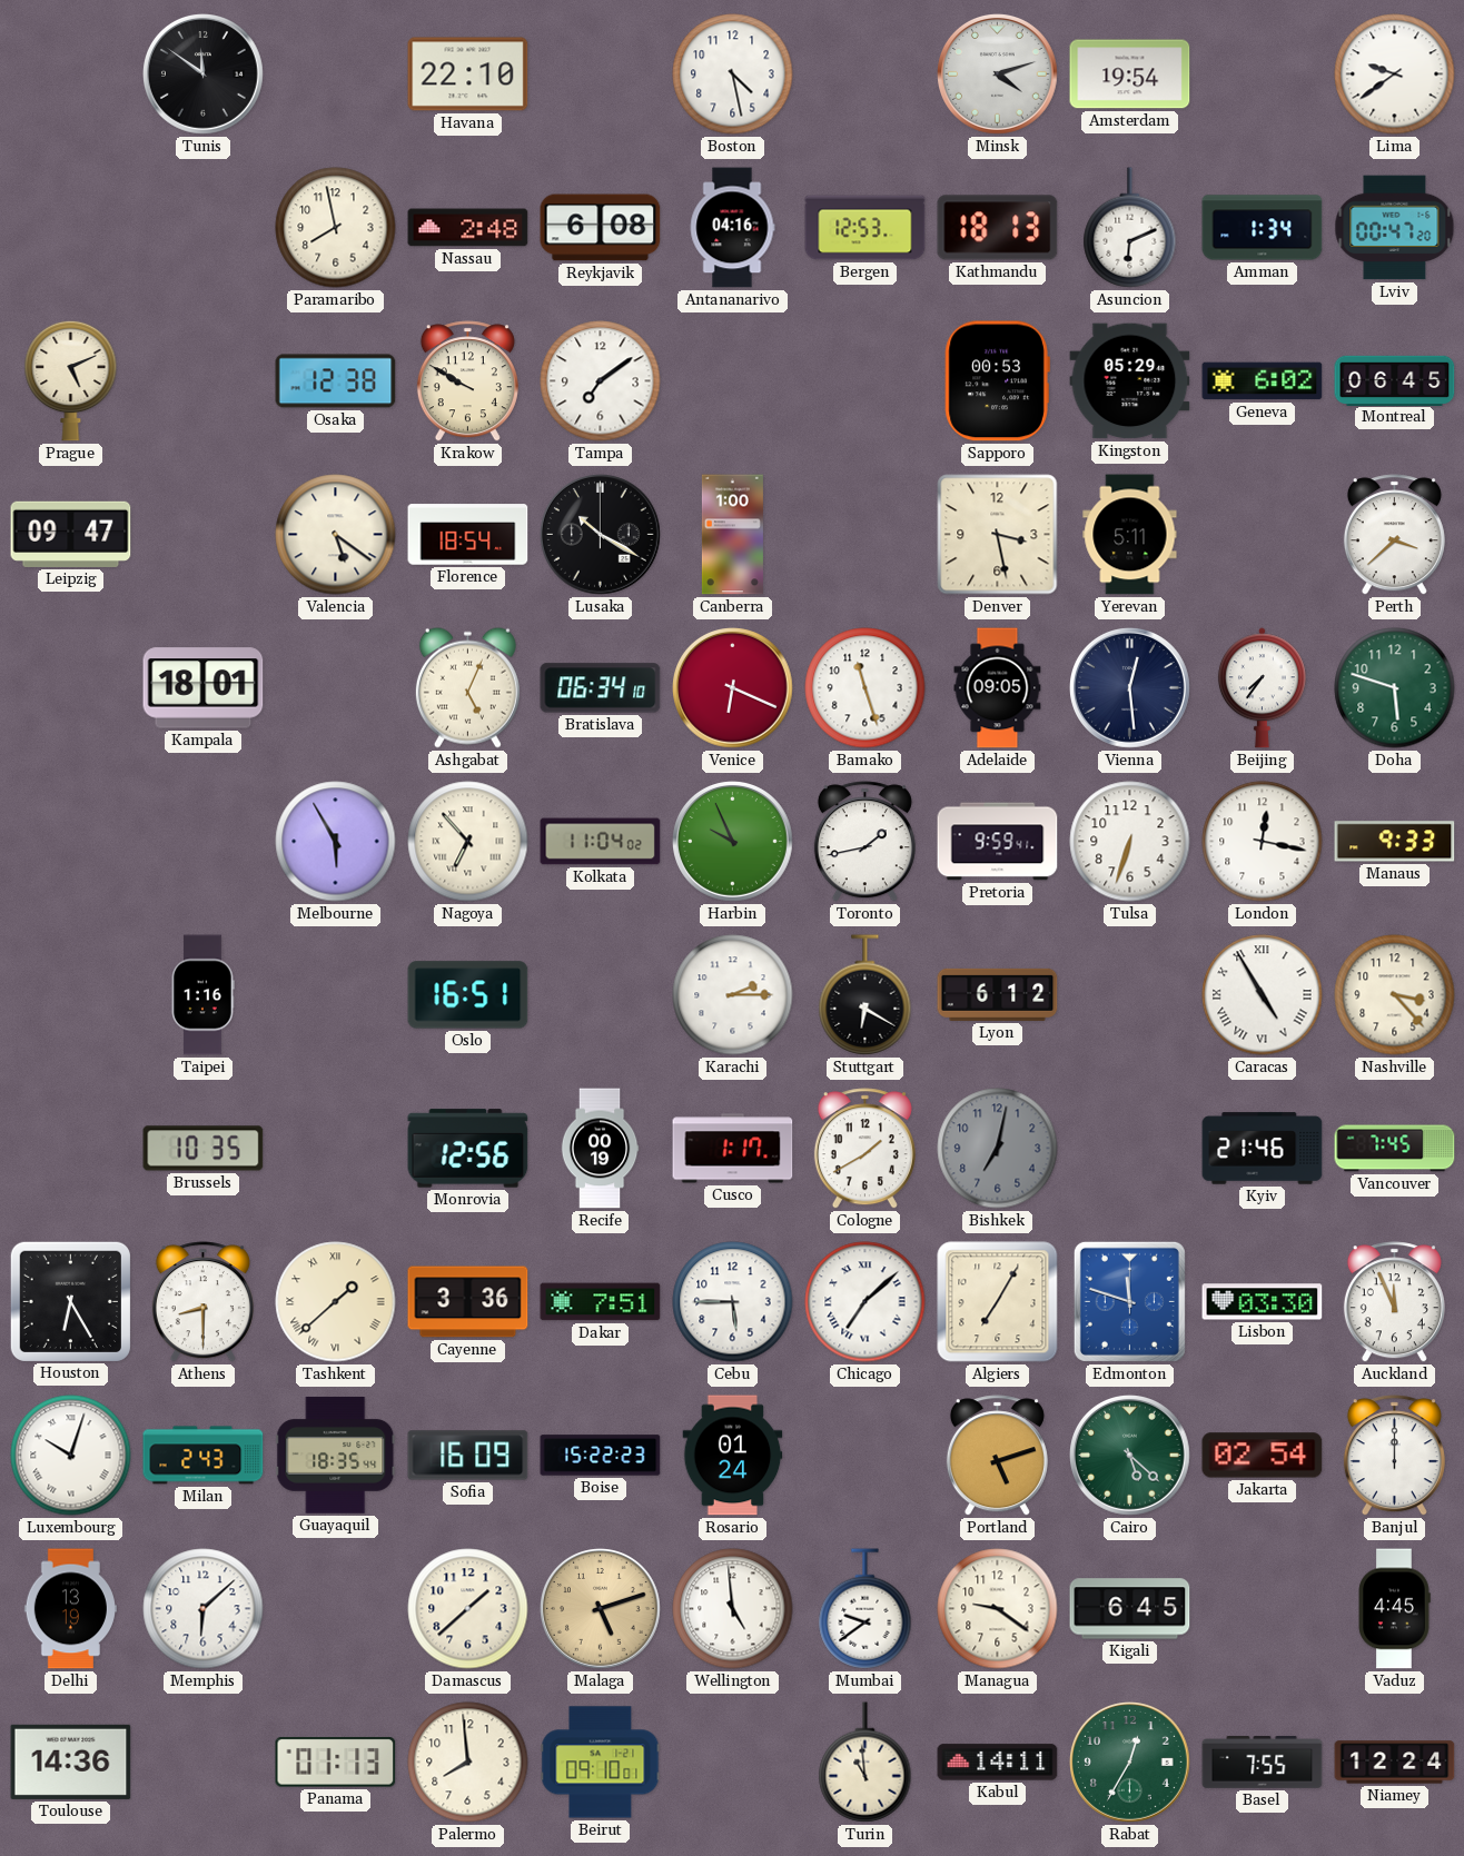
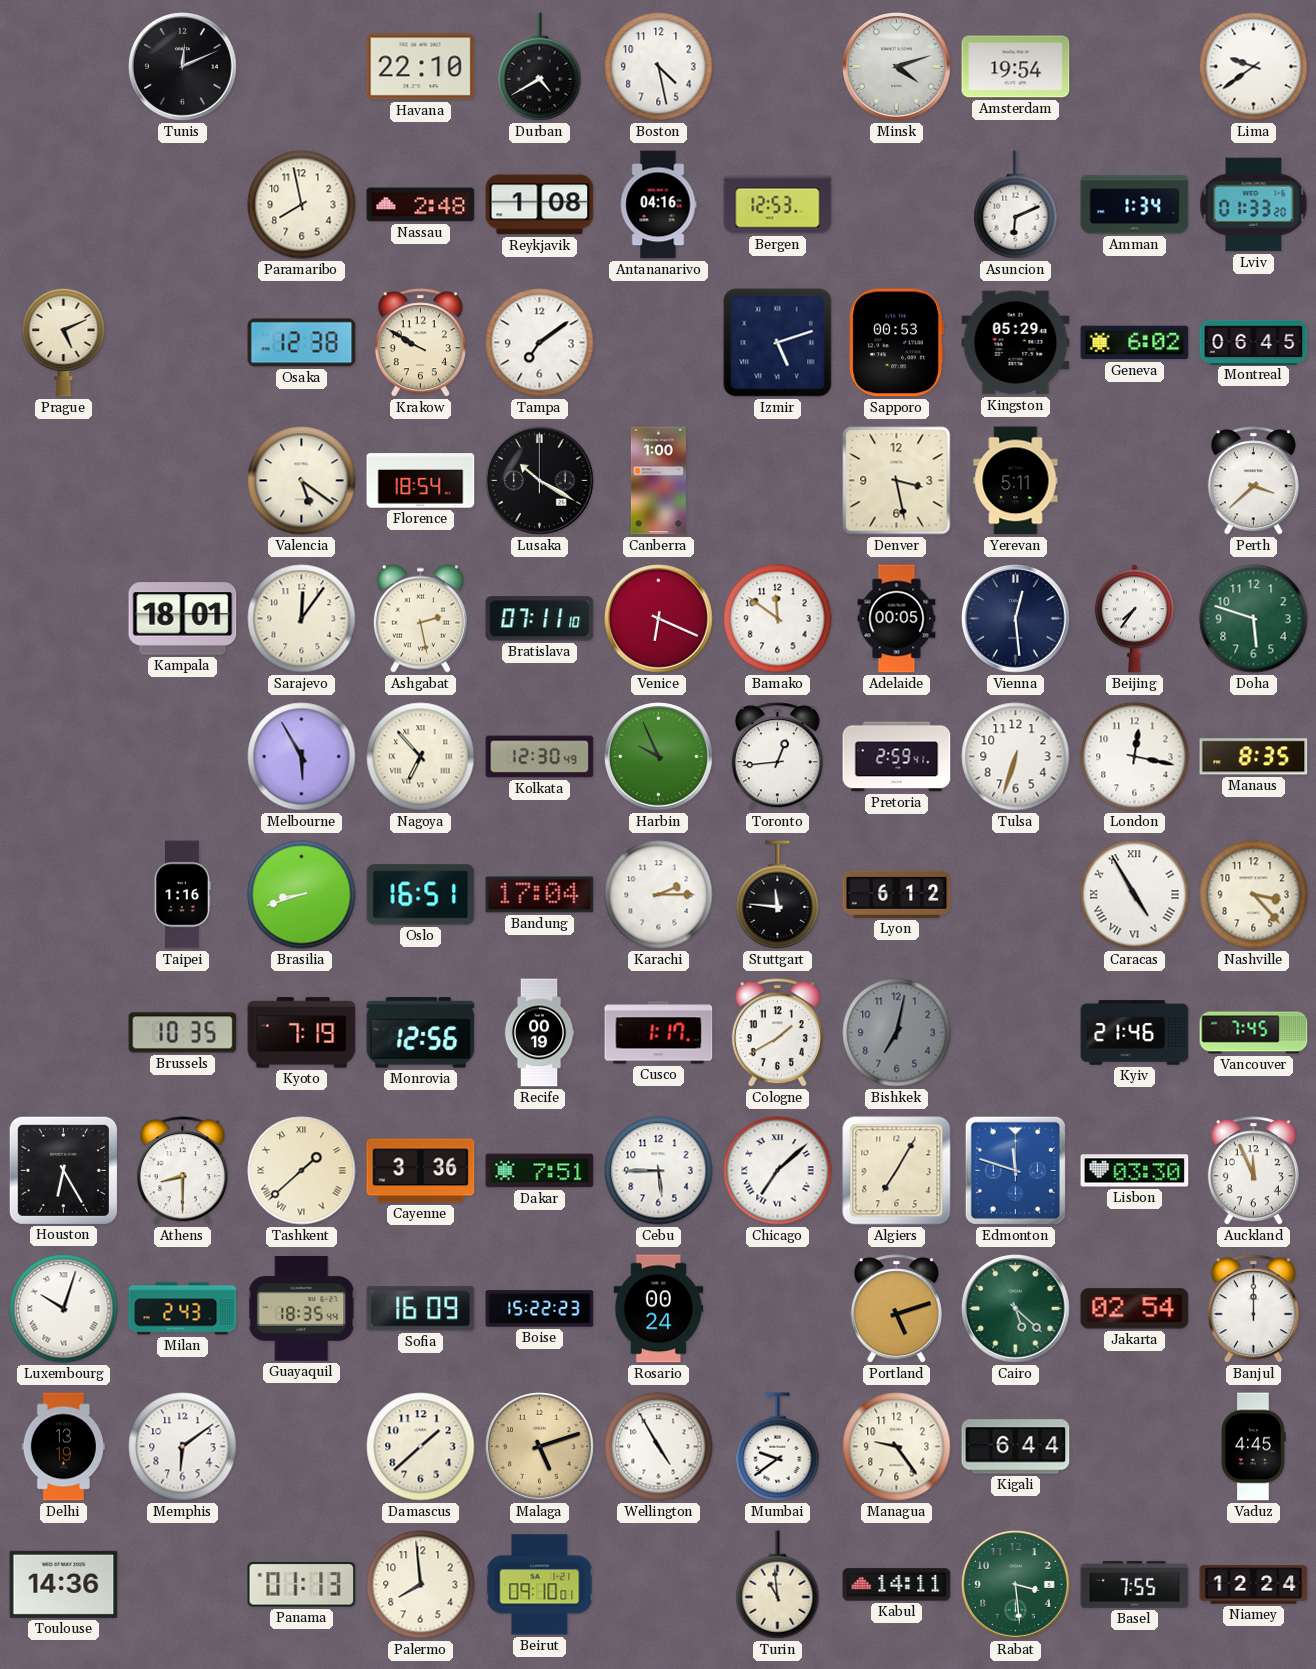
Tunis: 11:51 -> 12:11 (183, 67)
Durban: none -> 4:40 (540, 67)
Reykjavik: 6:08 -> 1:08 (540, 205)
Kathmandu: 18:13 -> none (998, 228)
Lviv: 00:47 -> 01:33 (1254, 205)
Izmir: none -> 5:12 (778, 343)
Leipzig: 09:47 -> none (71, 534)
Sarajevo: none -> 12:06 (302, 619)
Ashgabat: 5:04 -> 2:28 (420, 618)
Bratislava: 06:34 -> 07:11 (540, 619)
Bamako: 11:27 -> 11:51 (778, 619)
Adelaide: 09:05 -> 00:05 (897, 619)
Kolkata: 11:04 -> 12:30 (540, 757)
Toronto: 1:43 -> 12:44 (777, 757)
Pretoria: 9:59 -> 2:59 (897, 757)
Manaus: 9:33 -> 8:35 (1254, 757)
Brasilia: none -> 8:42 (302, 895)
Bandung: none -> 17:04 (540, 895)
Stuttgart: 6:20 -> 11:46 (778, 895)
Kyoto: none -> 7:19 (302, 1033)
Rosario: 01:24 -> 00:24 (659, 1309)
Memphis: 6:08 -> 6:09 (183, 1447)
Wellington: 4:59 -> 4:55 (659, 1447)
Managua: 9:21 -> 9:24 (897, 1447)
Kigali: 6:45 -> 6:44 (1016, 1447)
Rabat: 12:35 -> 3:29 (1016, 1585)
